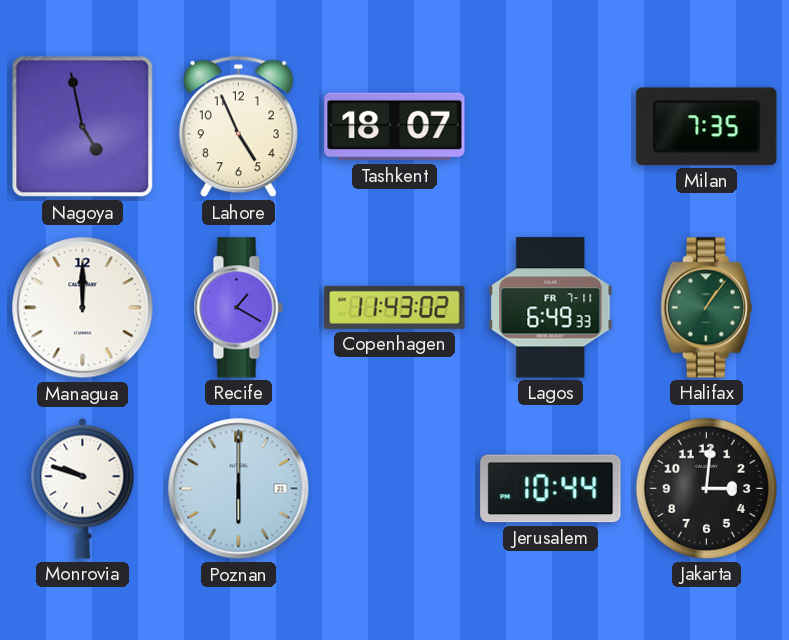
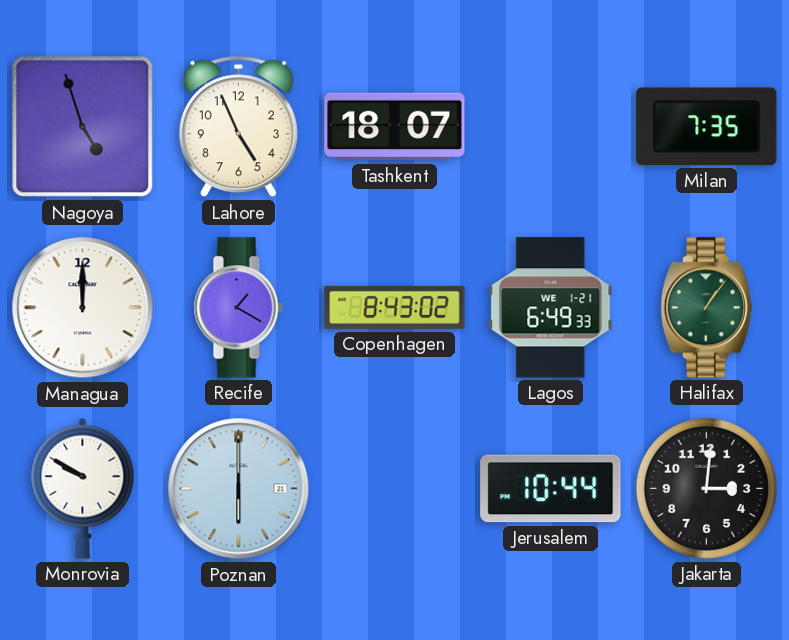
Nagoya: 4:58 -> 4:57 (83, 127)
Copenhagen: 11:43 -> 8:43 (395, 307)
Lagos date: FR 7-11 -> WE 1-21 (551, 308)
Monrovia: 9:48 -> 9:50 (83, 488)
